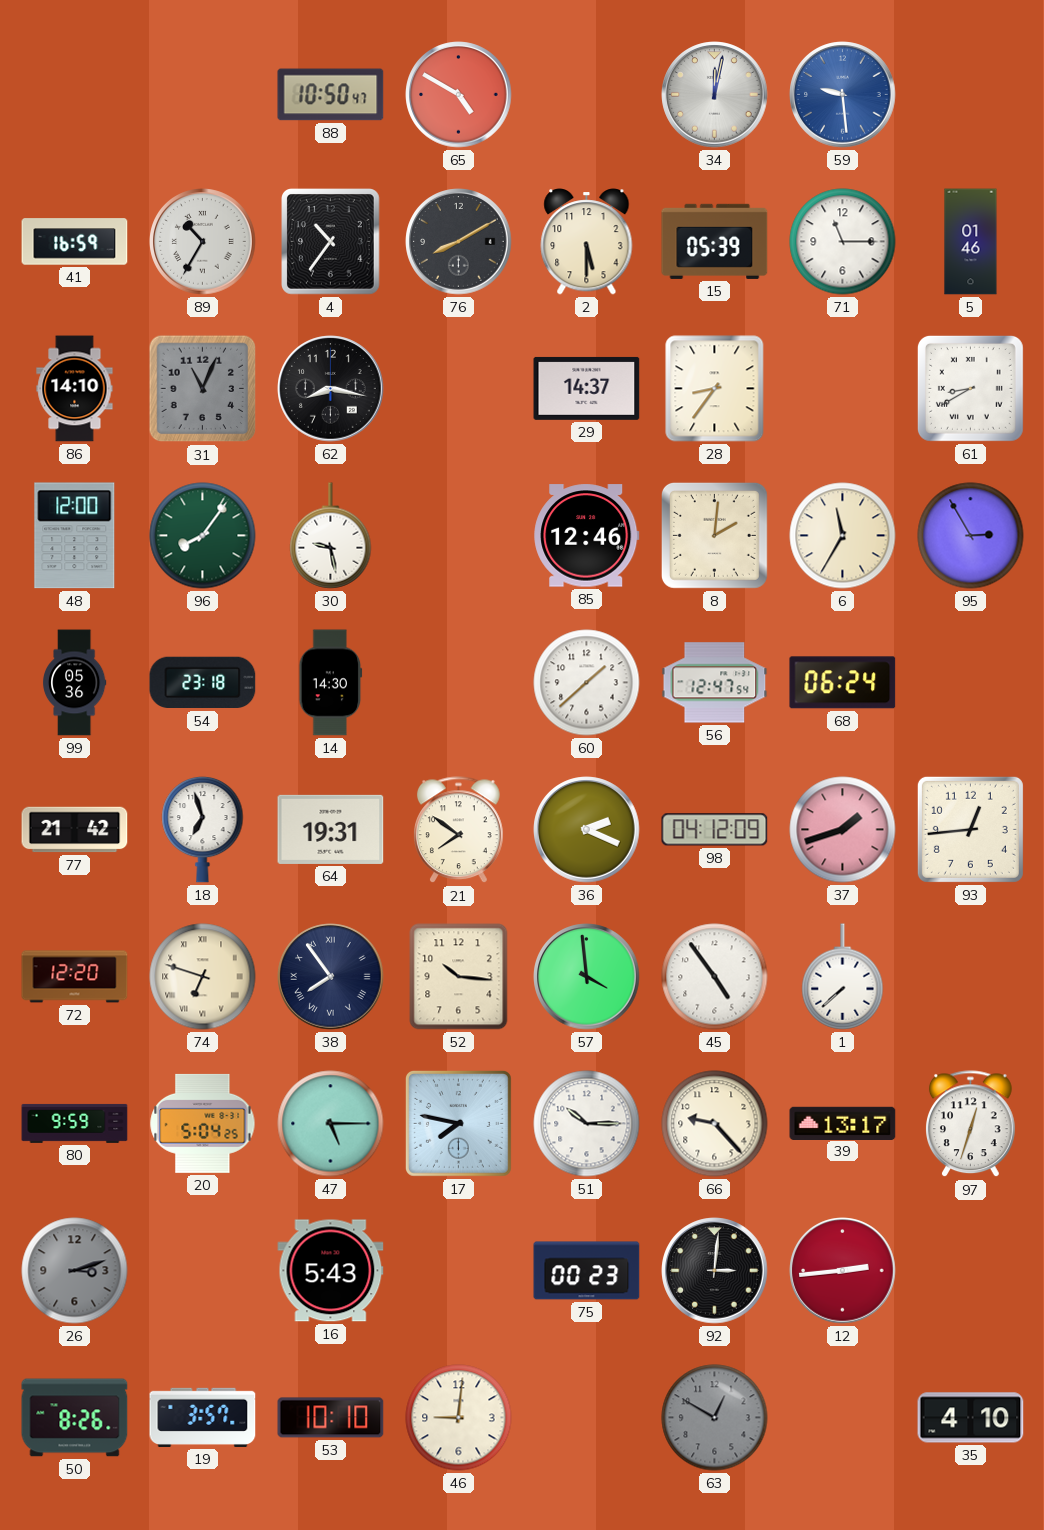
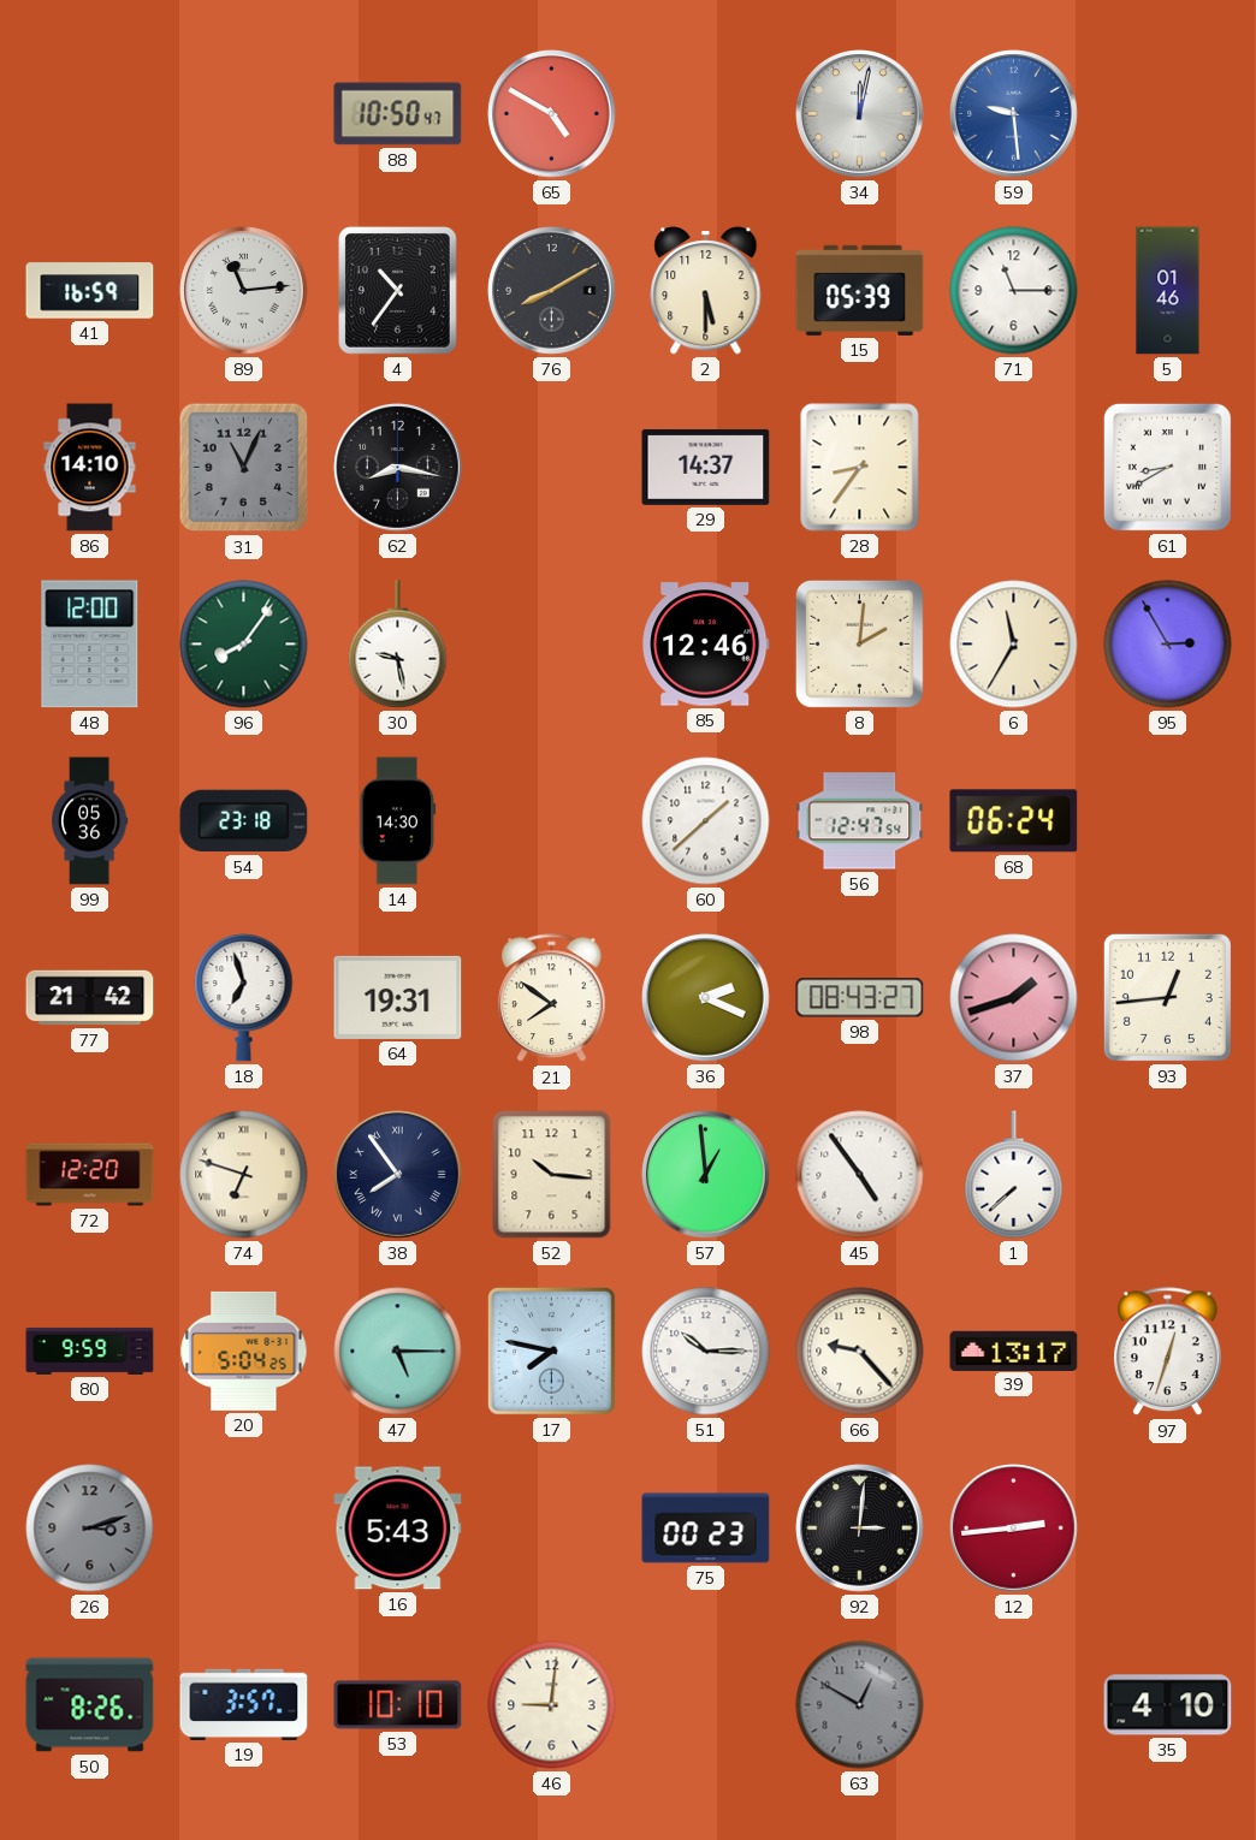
89: 10:35 -> 11:14 (244, 291)
98: 04:12 -> 08:43 (860, 998)
57: 3:59 -> 12:59 (706, 1175)
